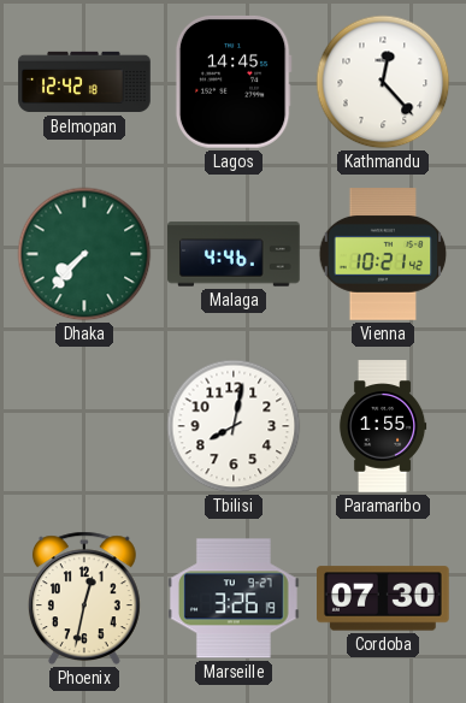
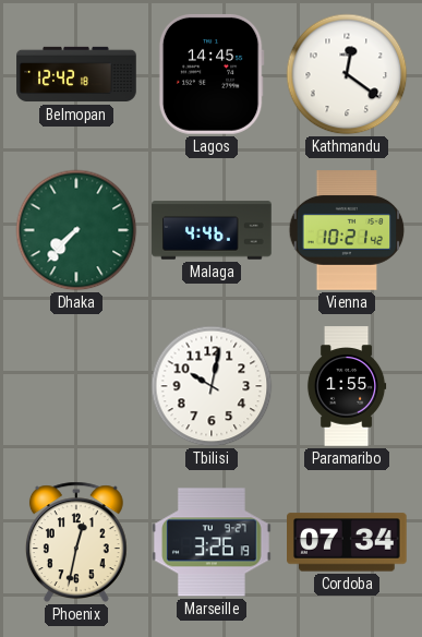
Kathmandu: 12:23 -> 12:21 (347, 74)
Tbilisi: 8:02 -> 10:02 (212, 386)
Cordoba: 07:30 -> 07:34 (348, 542)
